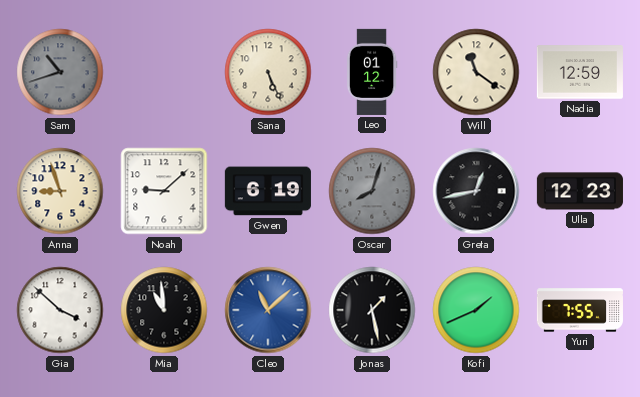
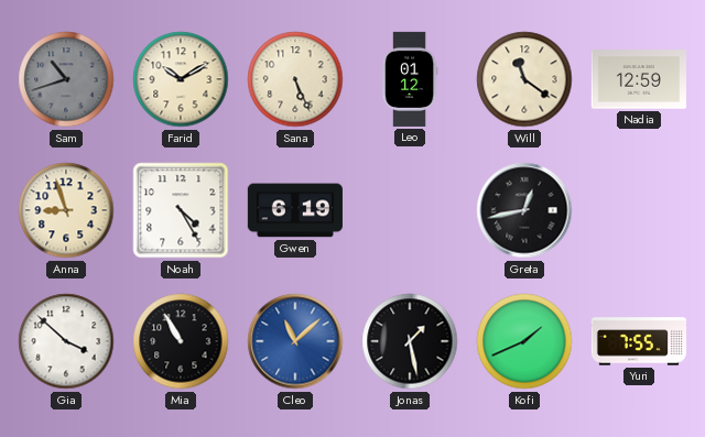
Farid: none -> 10:10 (181, 79)
Noah: 9:08 -> 4:25 (181, 210)
Oscar: 8:03 -> none (372, 191)
Ulla: 12:23 -> none (580, 191)
Mia: 10:59 -> 10:55 (181, 341)
